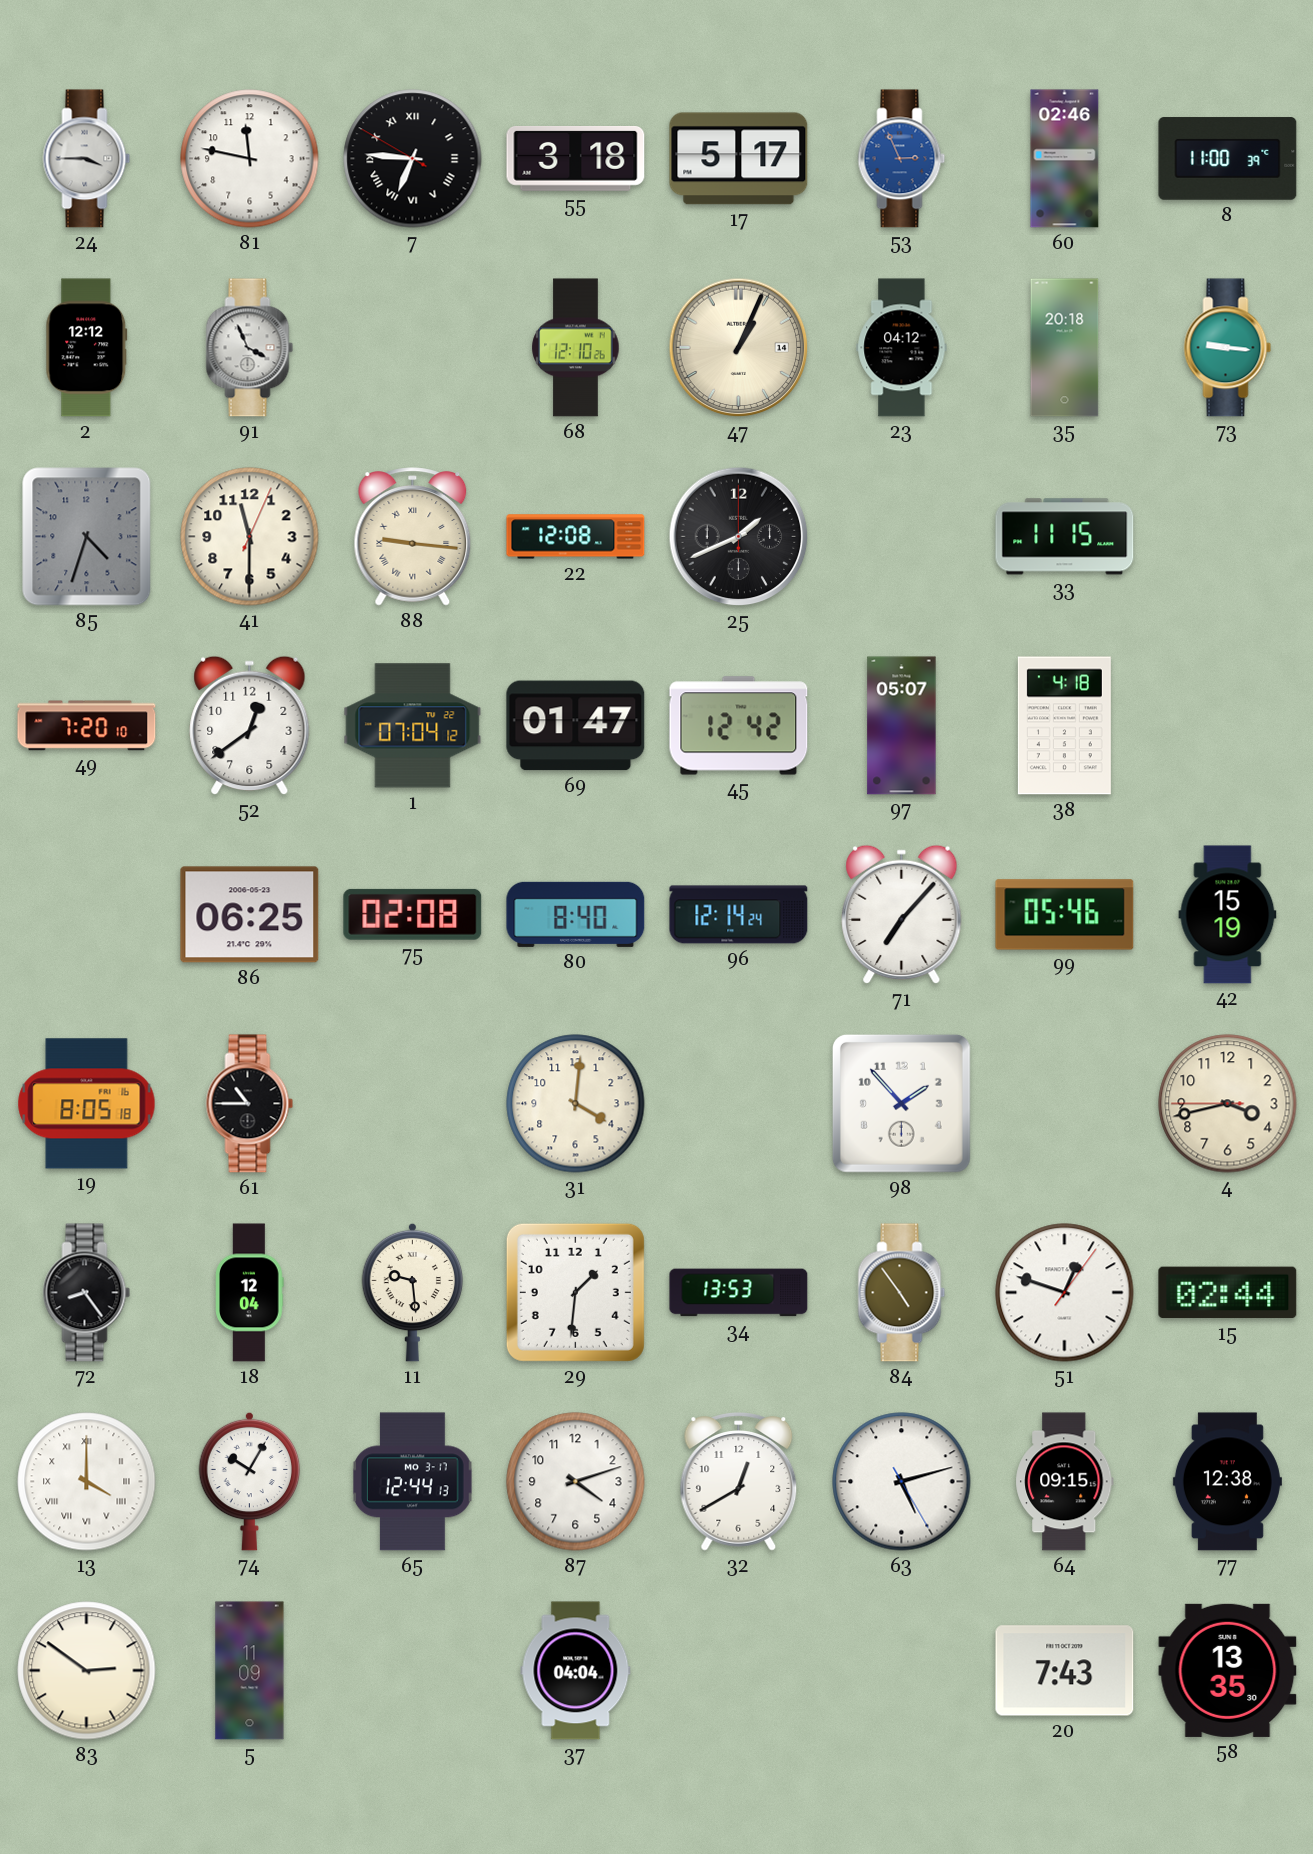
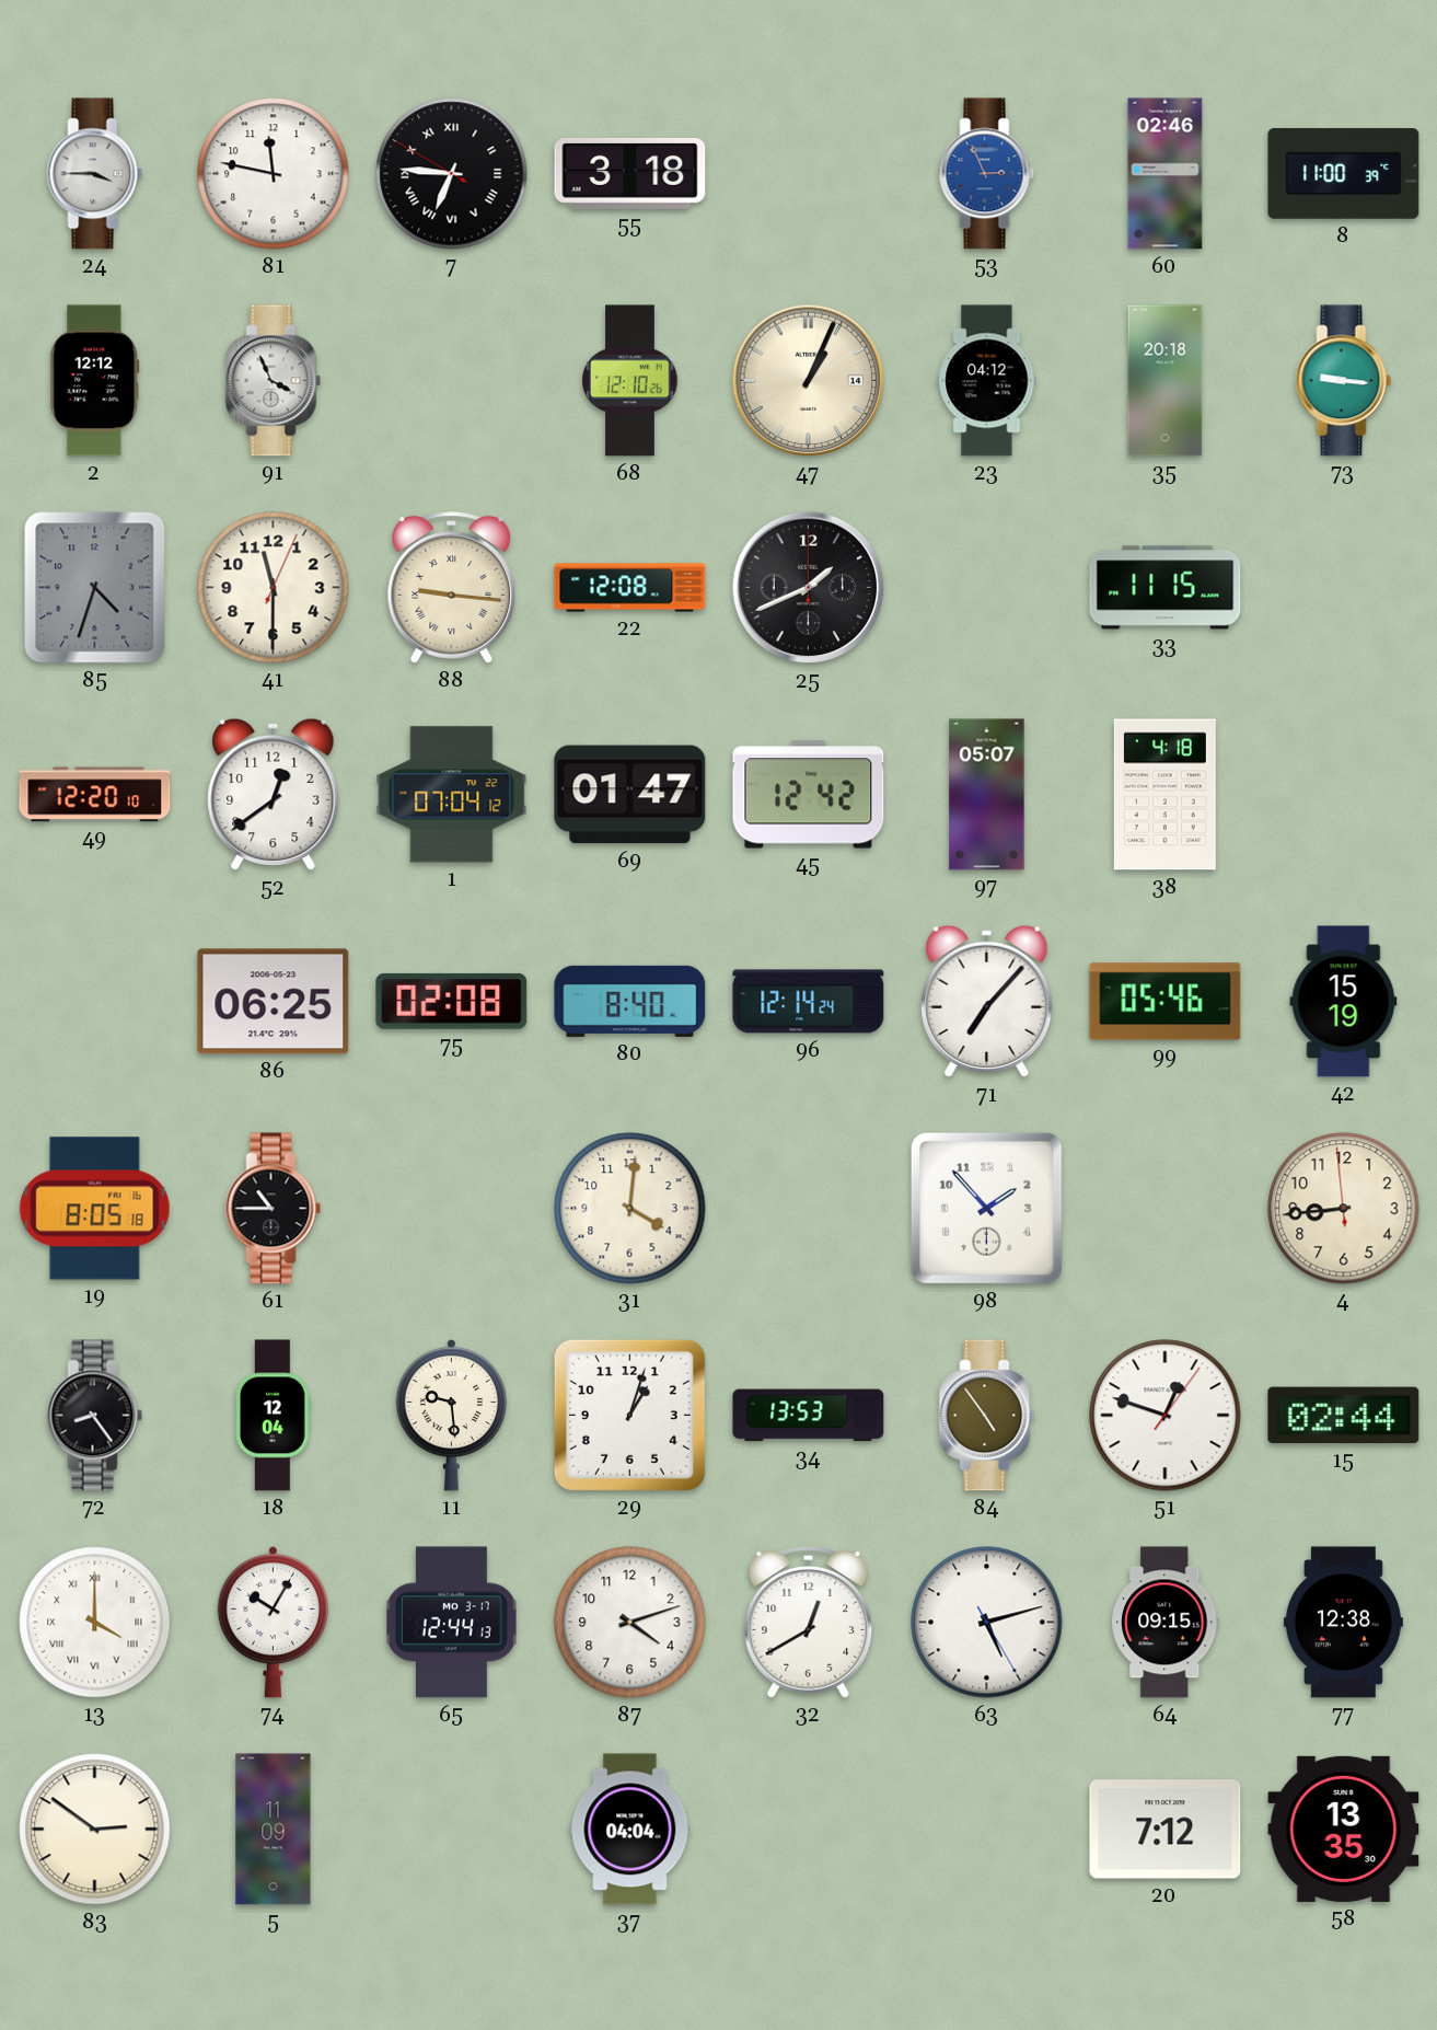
17: 5:17 -> none (739, 159)
49: 7:20 -> 12:20 (95, 795)
4: 3:42 -> 8:43 (1344, 1209)
29: 1:31 -> 1:03 (629, 1415)
20: 7:43 -> 7:12 (1166, 1830)
